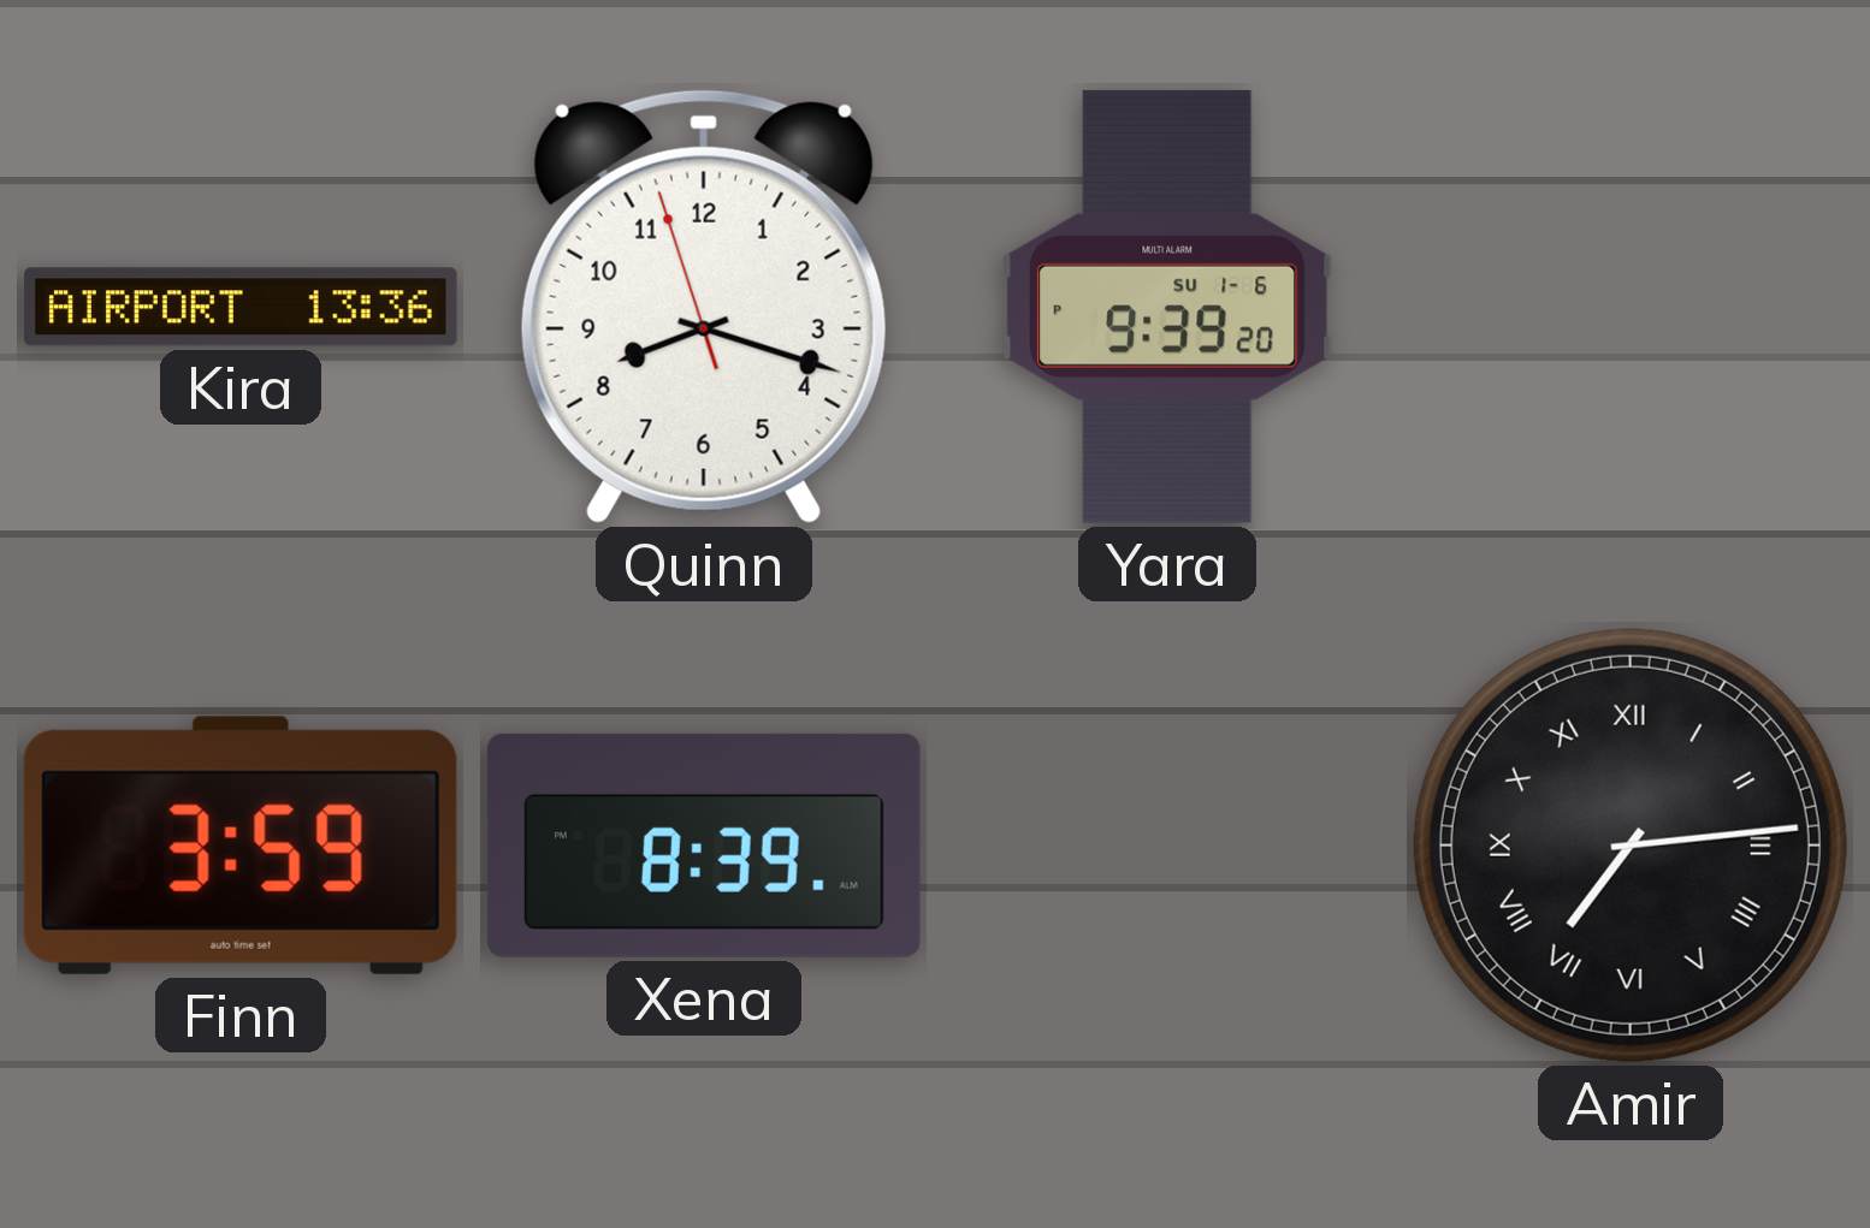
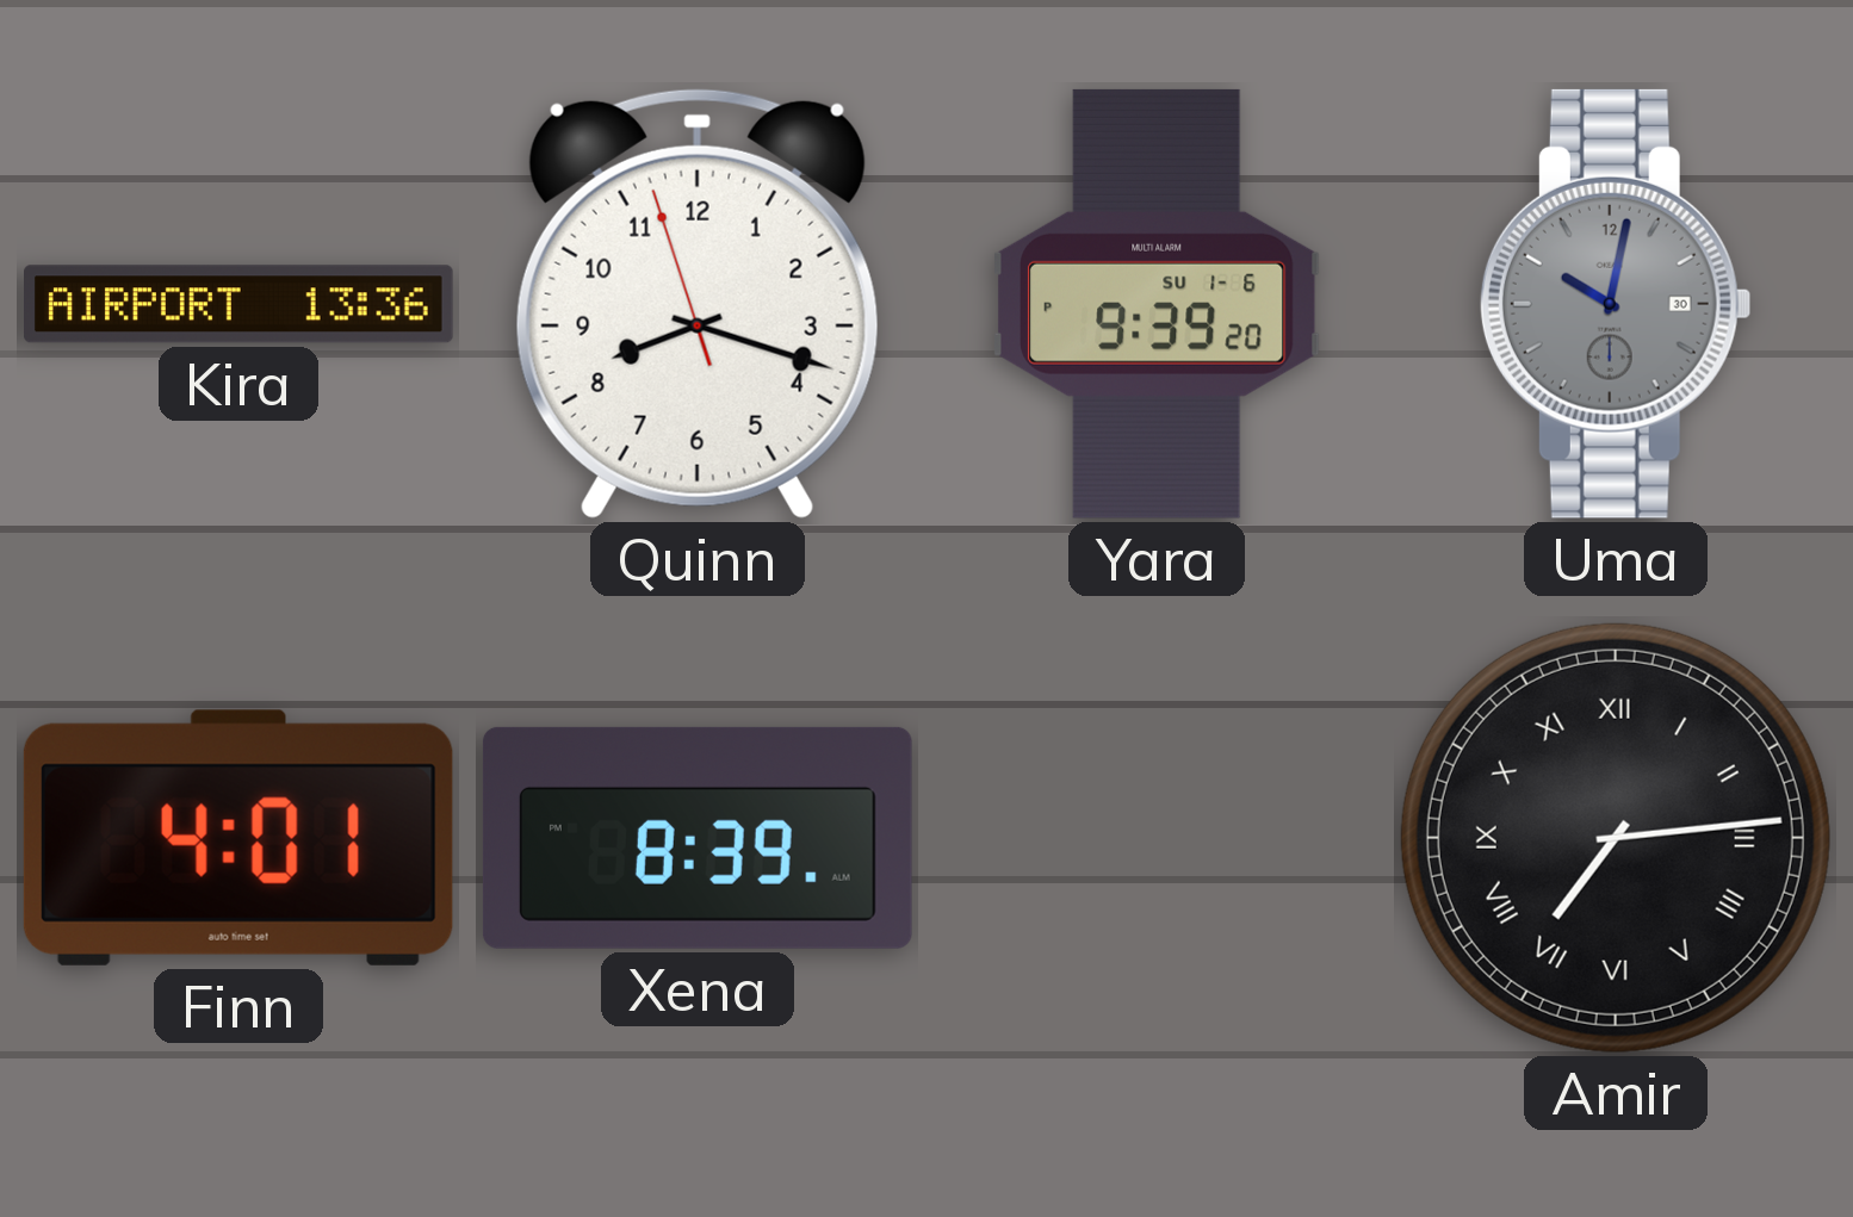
Uma: none -> 10:02 (1616, 304)
Finn: 3:59 -> 4:01 (238, 838)
